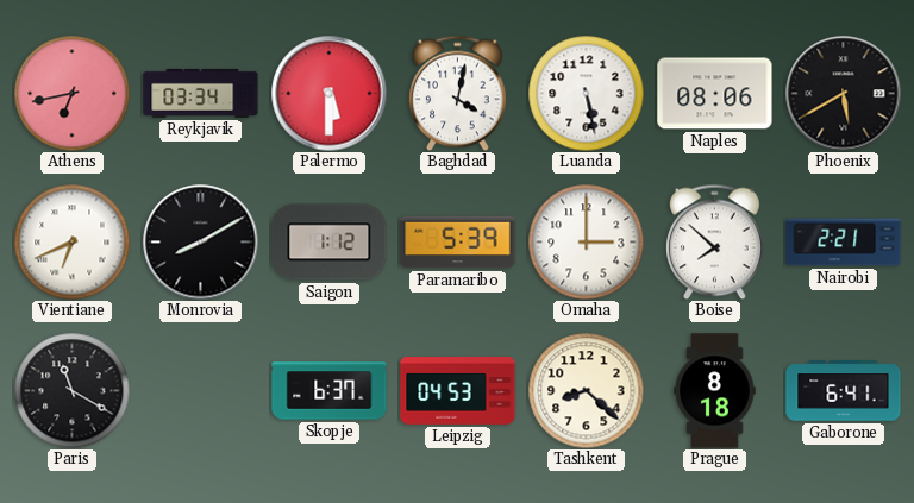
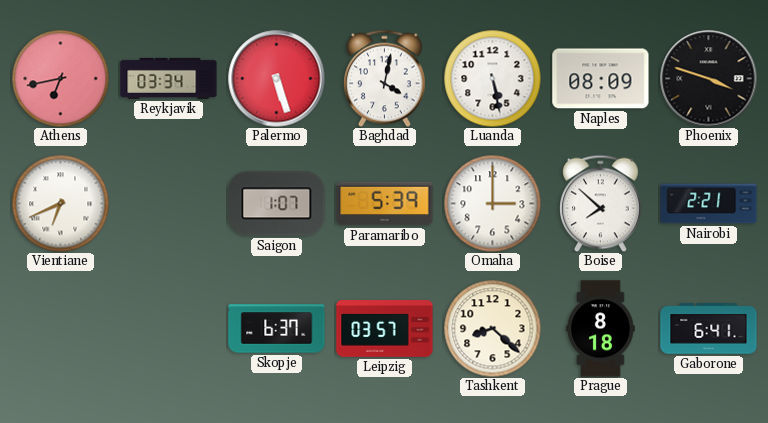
Palermo: 5:30 -> 5:27 (277, 79)
Naples: 08:06 -> 08:09 (601, 79)
Phoenix: 5:40 -> 3:48 (709, 79)
Monrovia: 8:10 -> none (201, 243)
Saigon: 1:12 -> 1:07 (277, 204)
Paris: 11:20 -> none (71, 390)
Leipzig: 04:53 -> 03:57 (385, 329)
